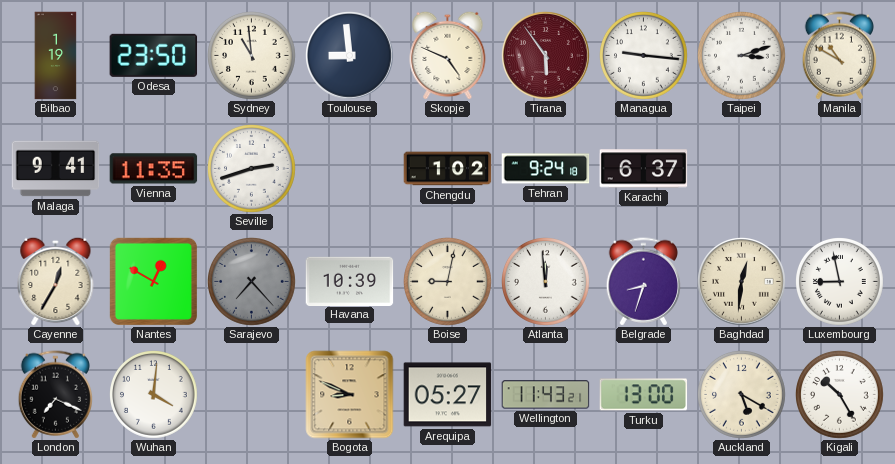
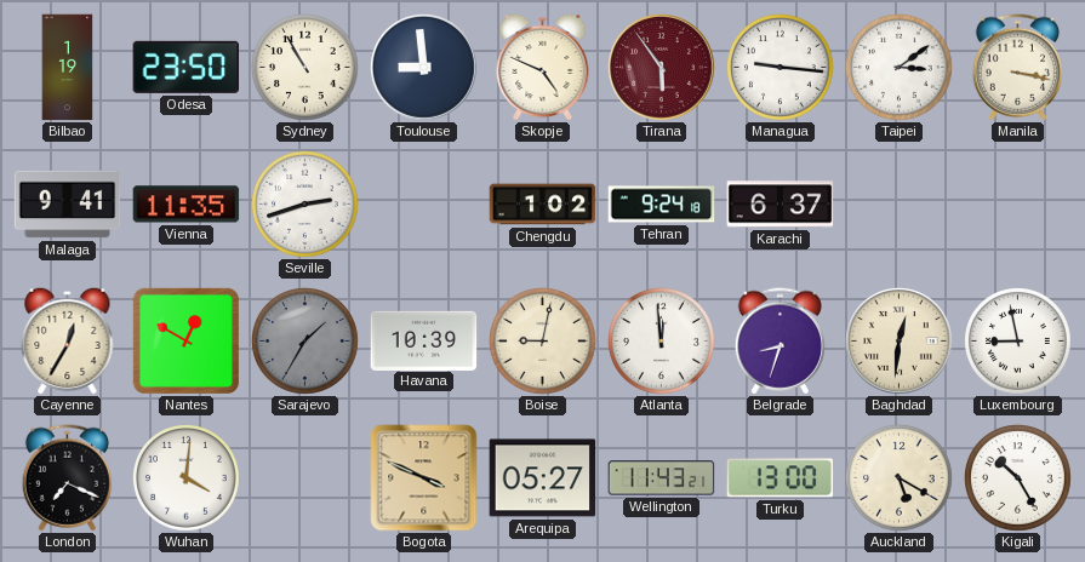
Sydney: 10:59 -> 10:55 (305, 68)
Taipei: 3:12 -> 3:09 (900, 68)
Manila: 10:50 -> 3:17 (1017, 68)
Sarajevo: 7:23 -> 1:35 (305, 342)
Bogota: 8:49 -> 3:49 (424, 478)
